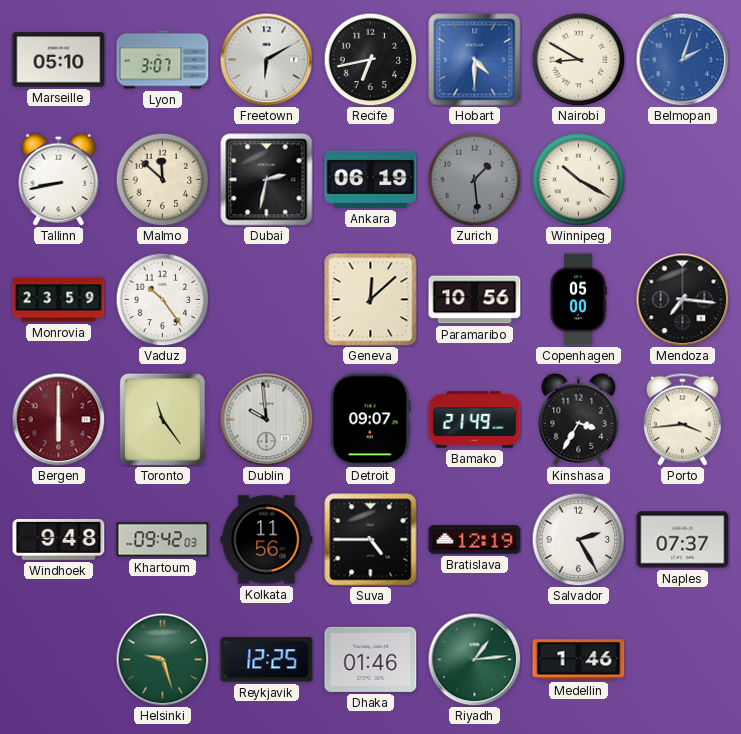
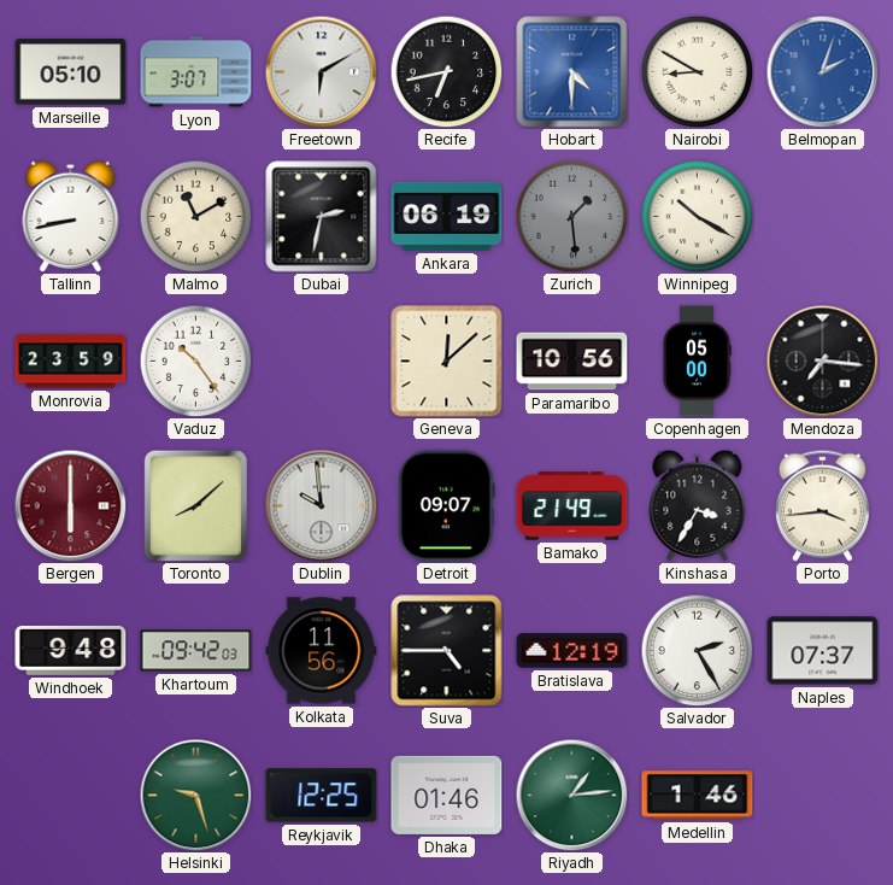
Malmo: 11:52 -> 11:10 (195, 216)
Toronto: 11:24 -> 8:08 (195, 505)
